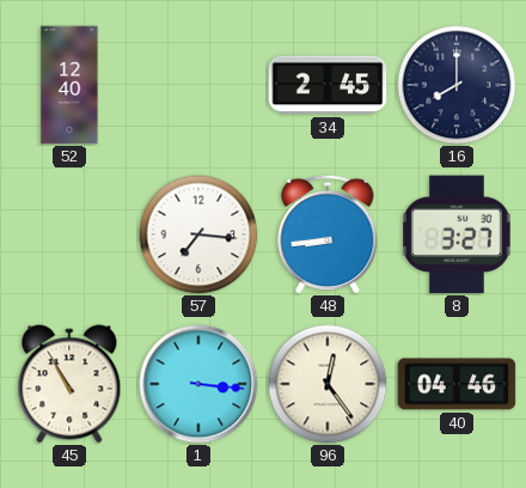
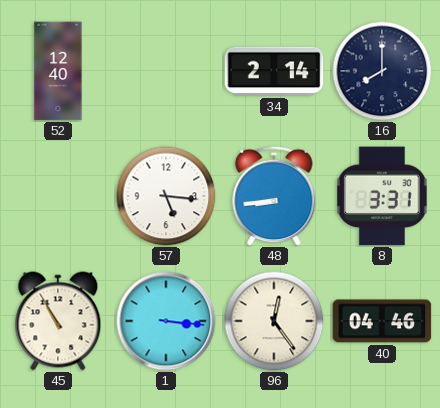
34: 2:45 -> 2:14 (274, 71)
57: 7:16 -> 5:16 (166, 196)
8: 3:27 -> 3:31 (383, 196)
